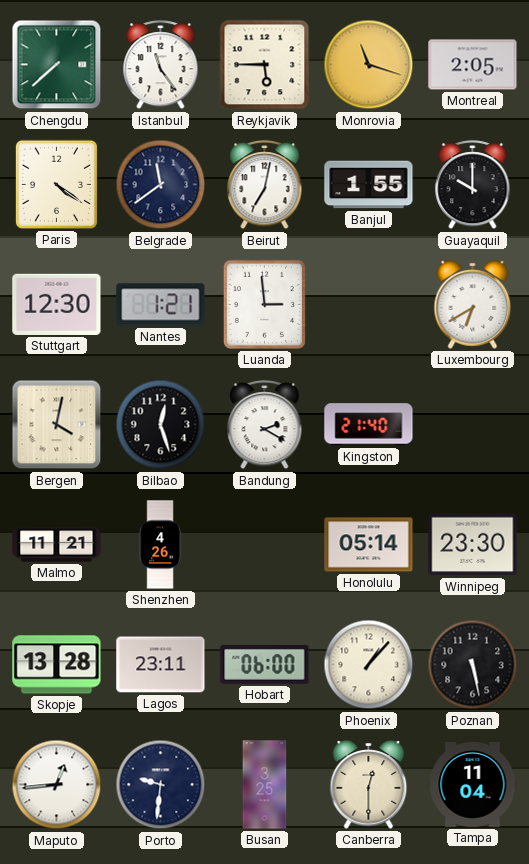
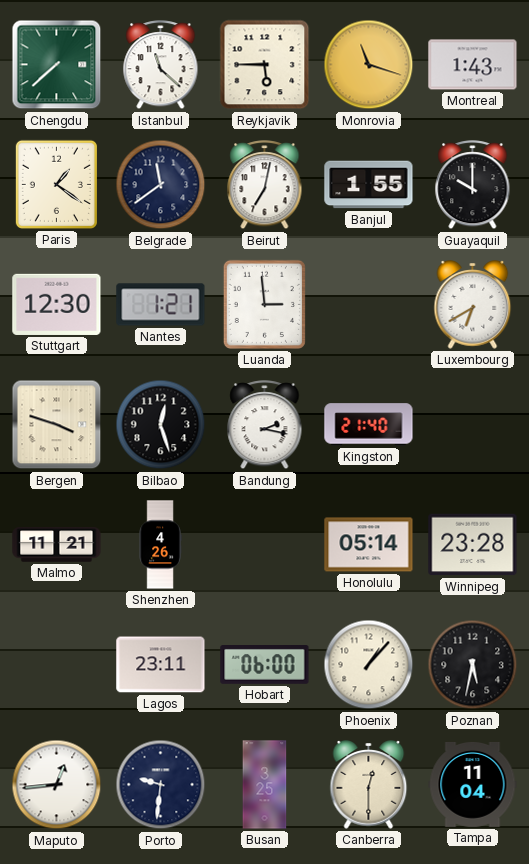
Istanbul: 11:24 -> 11:22 (161, 65)
Montreal: 2:05 -> 1:43 (473, 65)
Paris: 4:21 -> 1:21 (56, 184)
Bergen: 4:02 -> 3:48 (57, 425)
Bandung: 2:20 -> 2:17 (265, 425)
Winnipeg: 23:30 -> 23:28 (473, 545)
Skopje: 13:28 -> none (57, 665)
Poznan: 5:28 -> 5:32 (473, 665)
